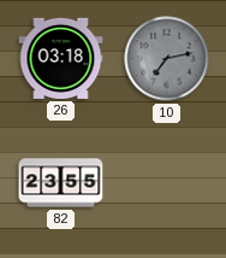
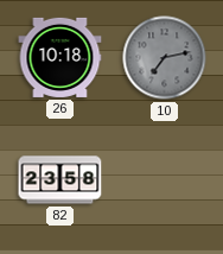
26: 03:18 -> 10:18 (60, 57)
82: 23:55 -> 23:58 (60, 180)
